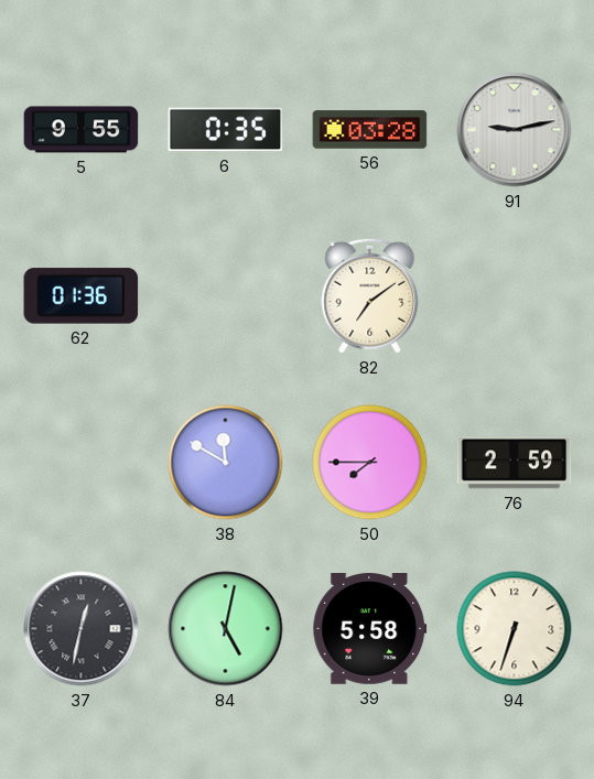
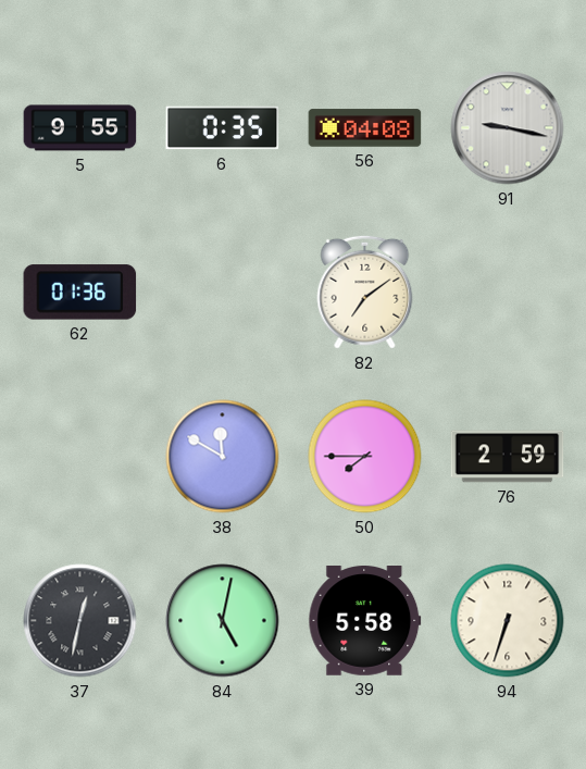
56: 03:28 -> 04:08 (365, 128)
91: 9:13 -> 9:17 (508, 128)
